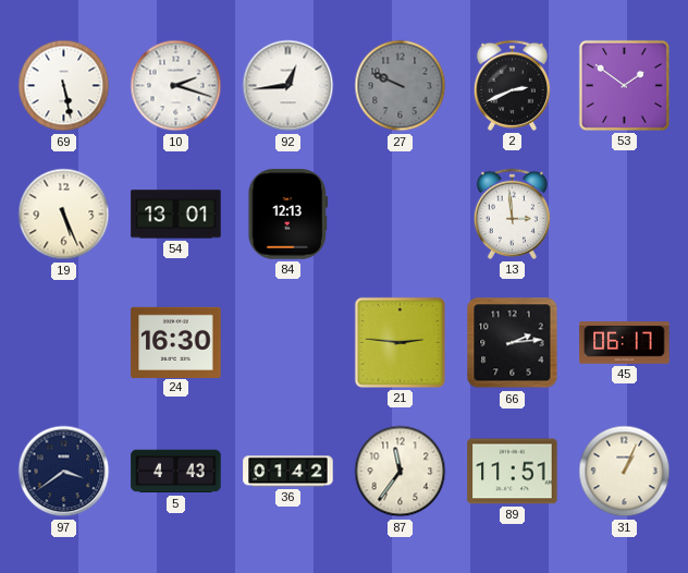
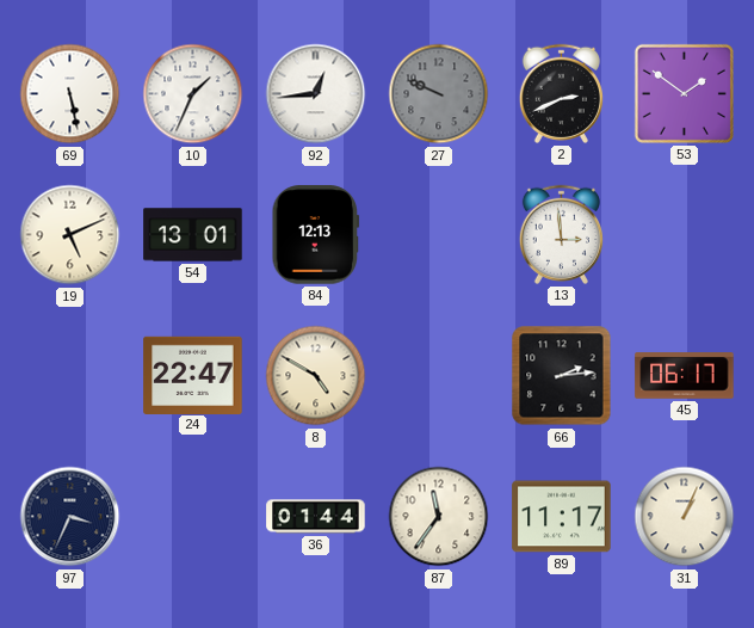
10: 2:18 -> 1:34 (193, 94)
19: 5:26 -> 5:11 (70, 235)
24: 16:30 -> 22:47 (193, 375)
8: none -> 4:50 (316, 376)
21: 2:46 -> none (400, 342)
97: 3:39 -> 3:34 (70, 517)
5: 4:43 -> none (176, 472)
36: 01:42 -> 01:44 (316, 517)
89: 11:51 -> 11:17 (562, 517)
